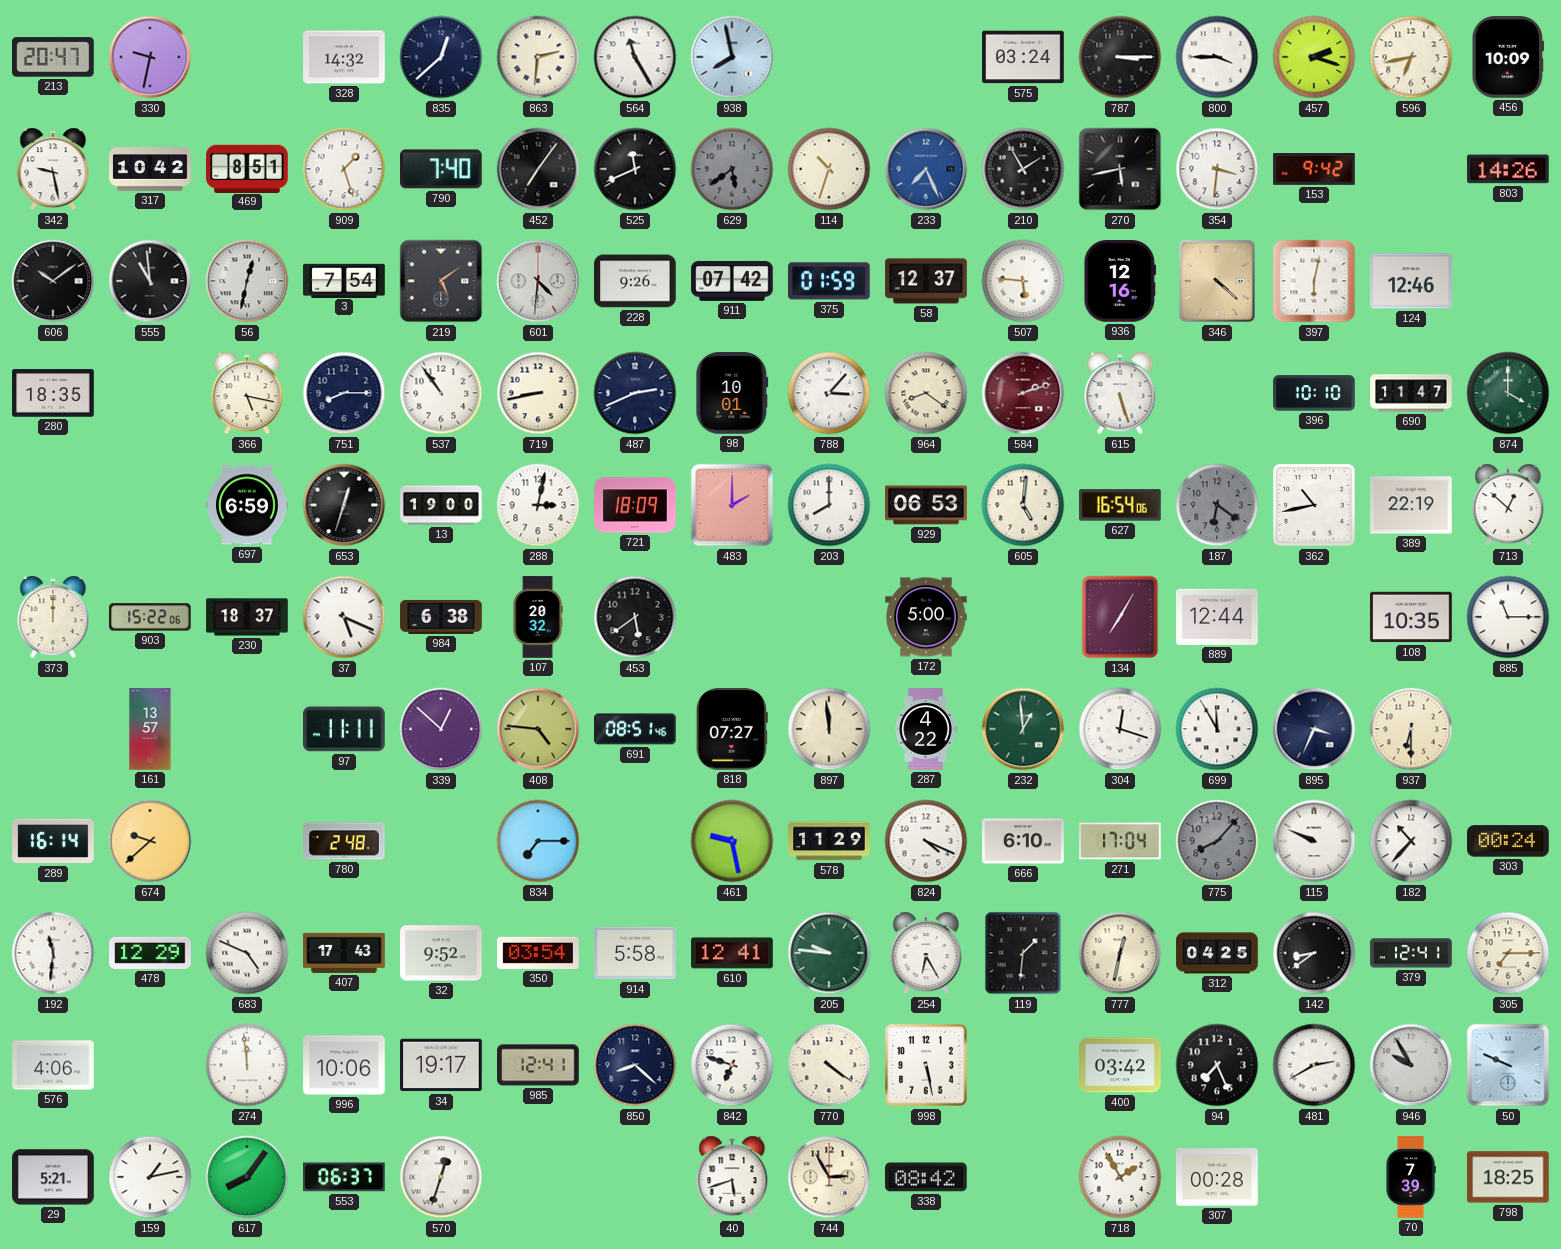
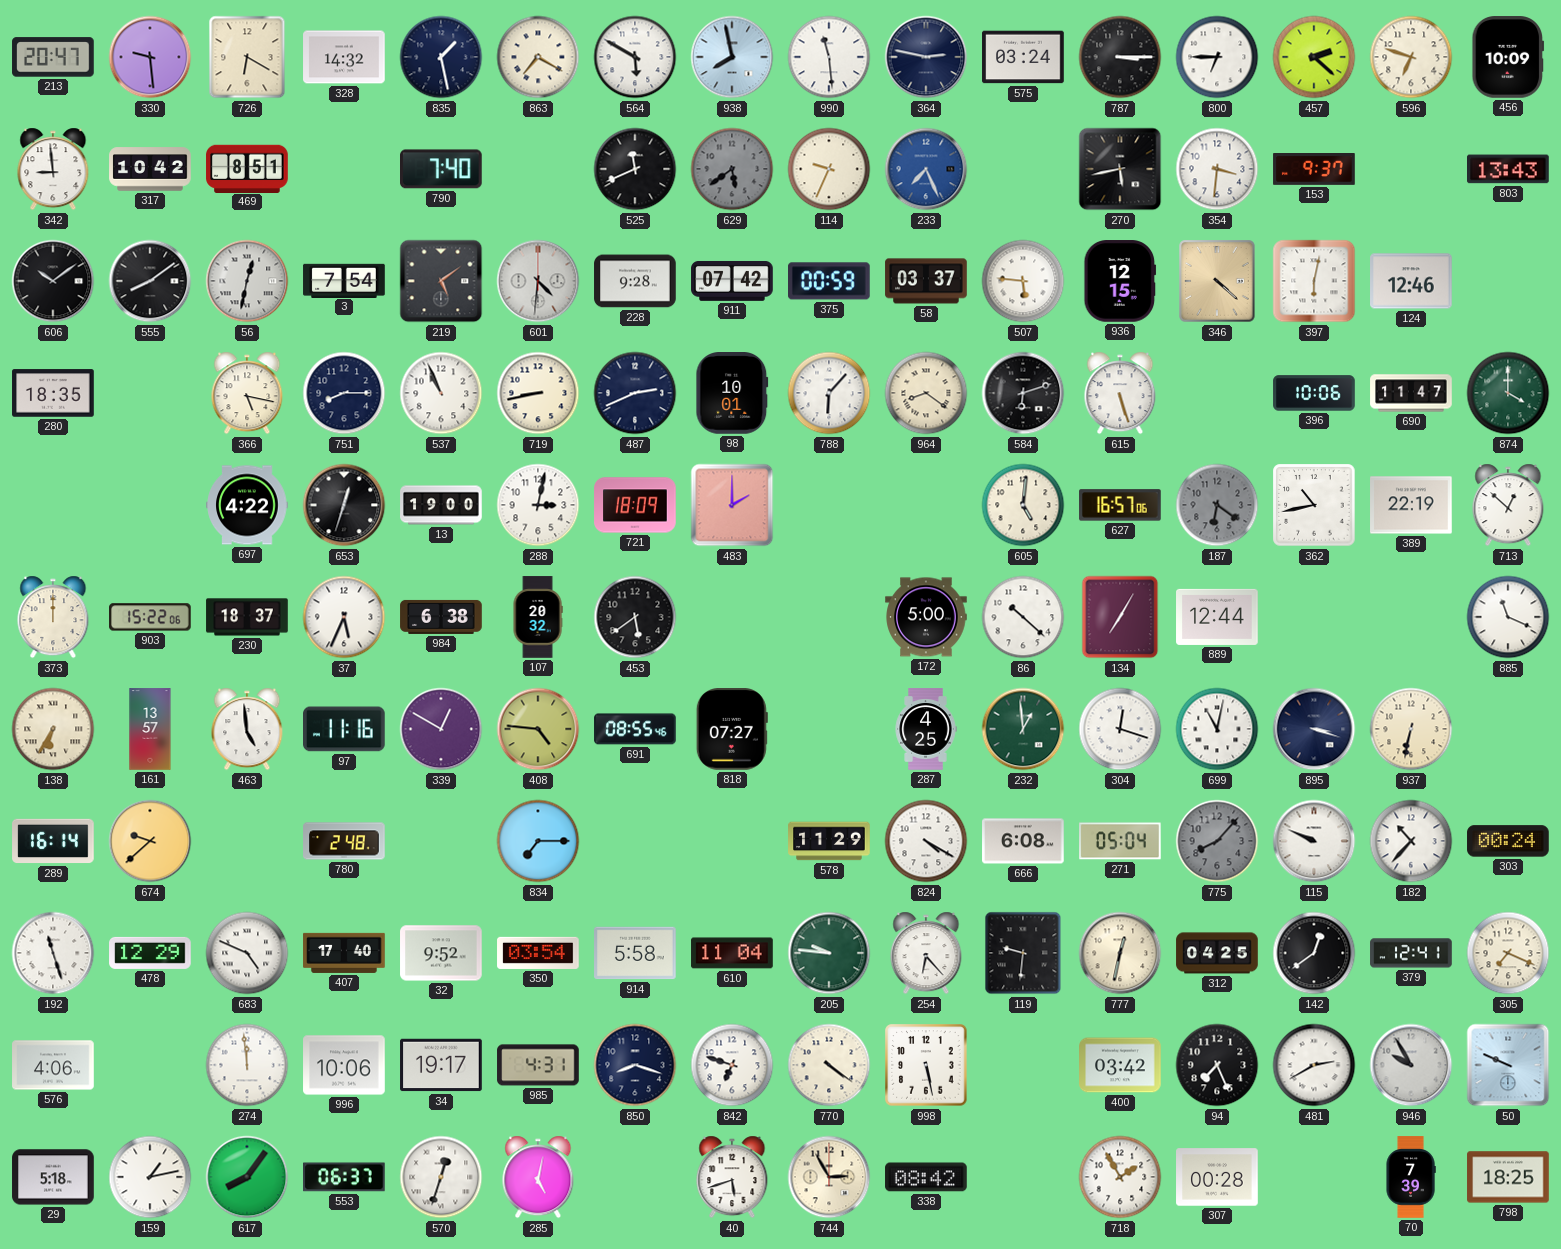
330: 9:32 -> 9:29 (150, 57)
726: none -> 6:20 (247, 57)
835: 12:38 -> 1:28 (441, 57)
863: 2:31 -> 7:20 (538, 57)
564: 11:25 -> 5:50 (635, 57)
990: none -> 11:29 (829, 57)
364: none -> 2:47 (926, 57)
800: 3:45 -> 6:45 (1217, 57)
457: 2:18 -> 2:22 (1314, 57)
596: 6:43 -> 6:48 (1411, 57)
342: 9:28 -> 8:59 (53, 169)
909: 1:27 -> none (344, 169)
452: 7:06 -> none (538, 169)
114: 10:33 -> 9:34 (829, 169)
210: 1:55 -> none (1023, 169)
153: 9:42 -> 9:37 (1314, 170)
803: 14:26 -> 13:43 (1508, 169)
555: 10:59 -> 8:09 (150, 281)
228: 9:26 -> 9:28 (635, 281)
375: 01:59 -> 00:59 (830, 281)
58: 12:37 -> 03:37 (926, 281)
936: 12:16 -> 12:15 (1120, 281)
537: 10:54 -> 10:56 (441, 393)
788: 3:07 -> 6:07 (829, 393)
584: 2:12 -> 6:12 (1023, 393)
584 dial: burgundy -> black (1023, 393)
396: 10:10 -> 10:06 (1314, 393)
697: 6:59 -> 4:22 (247, 505)
203: 8:00 -> none (829, 505)
929: 06:53 -> none (926, 505)
627: 16:54 -> 16:57 (1120, 505)
37: 5:19 -> 5:34 (344, 617)
86: none -> 10:22 (1023, 617)
108: 10:35 -> none (1411, 617)
885: 11:15 -> 11:19 (1508, 617)
138: none -> 6:35 (53, 729)
463: none -> 4:59 (247, 729)
97: 11:11 -> 11:16 (345, 729)
339: 12:52 -> 12:50 (441, 729)
691: 08:51 -> 08:55 (635, 729)
897: 11:59 -> none (829, 729)
287: 4:22 -> 4:25 (926, 729)
699: 11:55 -> 11:02 (1217, 729)
895: 3:34 -> 3:18 (1314, 729)
937: 6:30 -> 6:32 (1411, 729)
461: 9:28 -> none (732, 841)
824: 4:19 -> 4:20 (926, 841)
666: 6:10 -> 6:08 (1023, 841)
271: 17:04 -> 05:04 (1120, 841)
192: 11:31 -> 11:27 (53, 953)
407: 17:43 -> 17:40 (344, 953)
610: 12:41 -> 11:04 (732, 953)
254: 6:25 -> 6:23 (926, 953)
119: 1:31 -> 9:31 (1023, 953)
142: 8:39 -> 12:39 (1314, 953)
305: 7:15 -> 7:19 (1508, 953)
985: 12:41 -> 4:31 (538, 1065)
850: 8:22 -> 8:18 (635, 1065)
29: 5:21 -> 5:18 (53, 1177)
285: none -> 5:02 (538, 1177)
